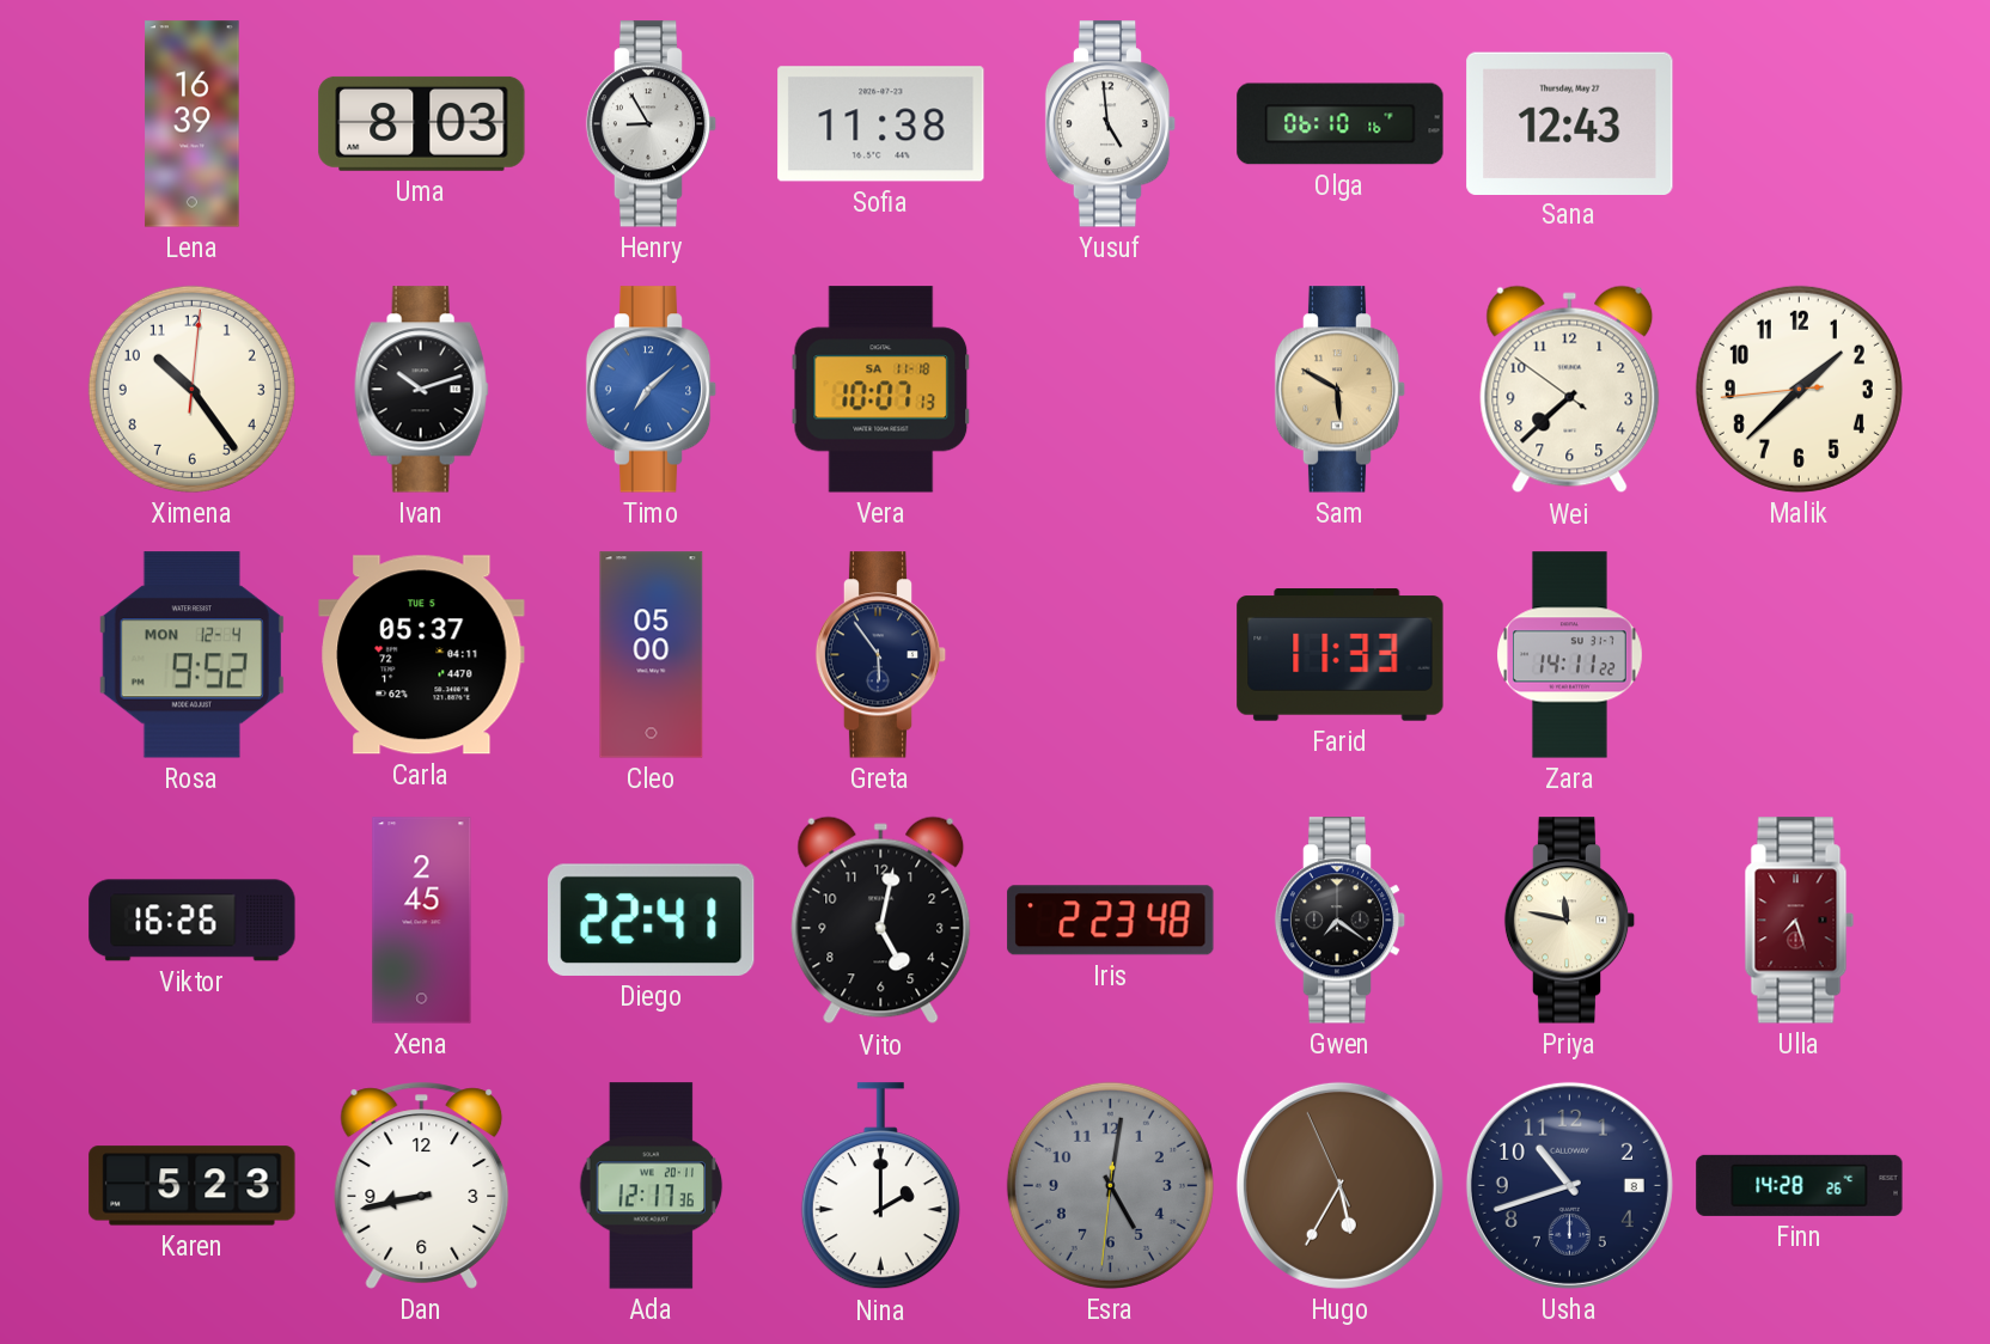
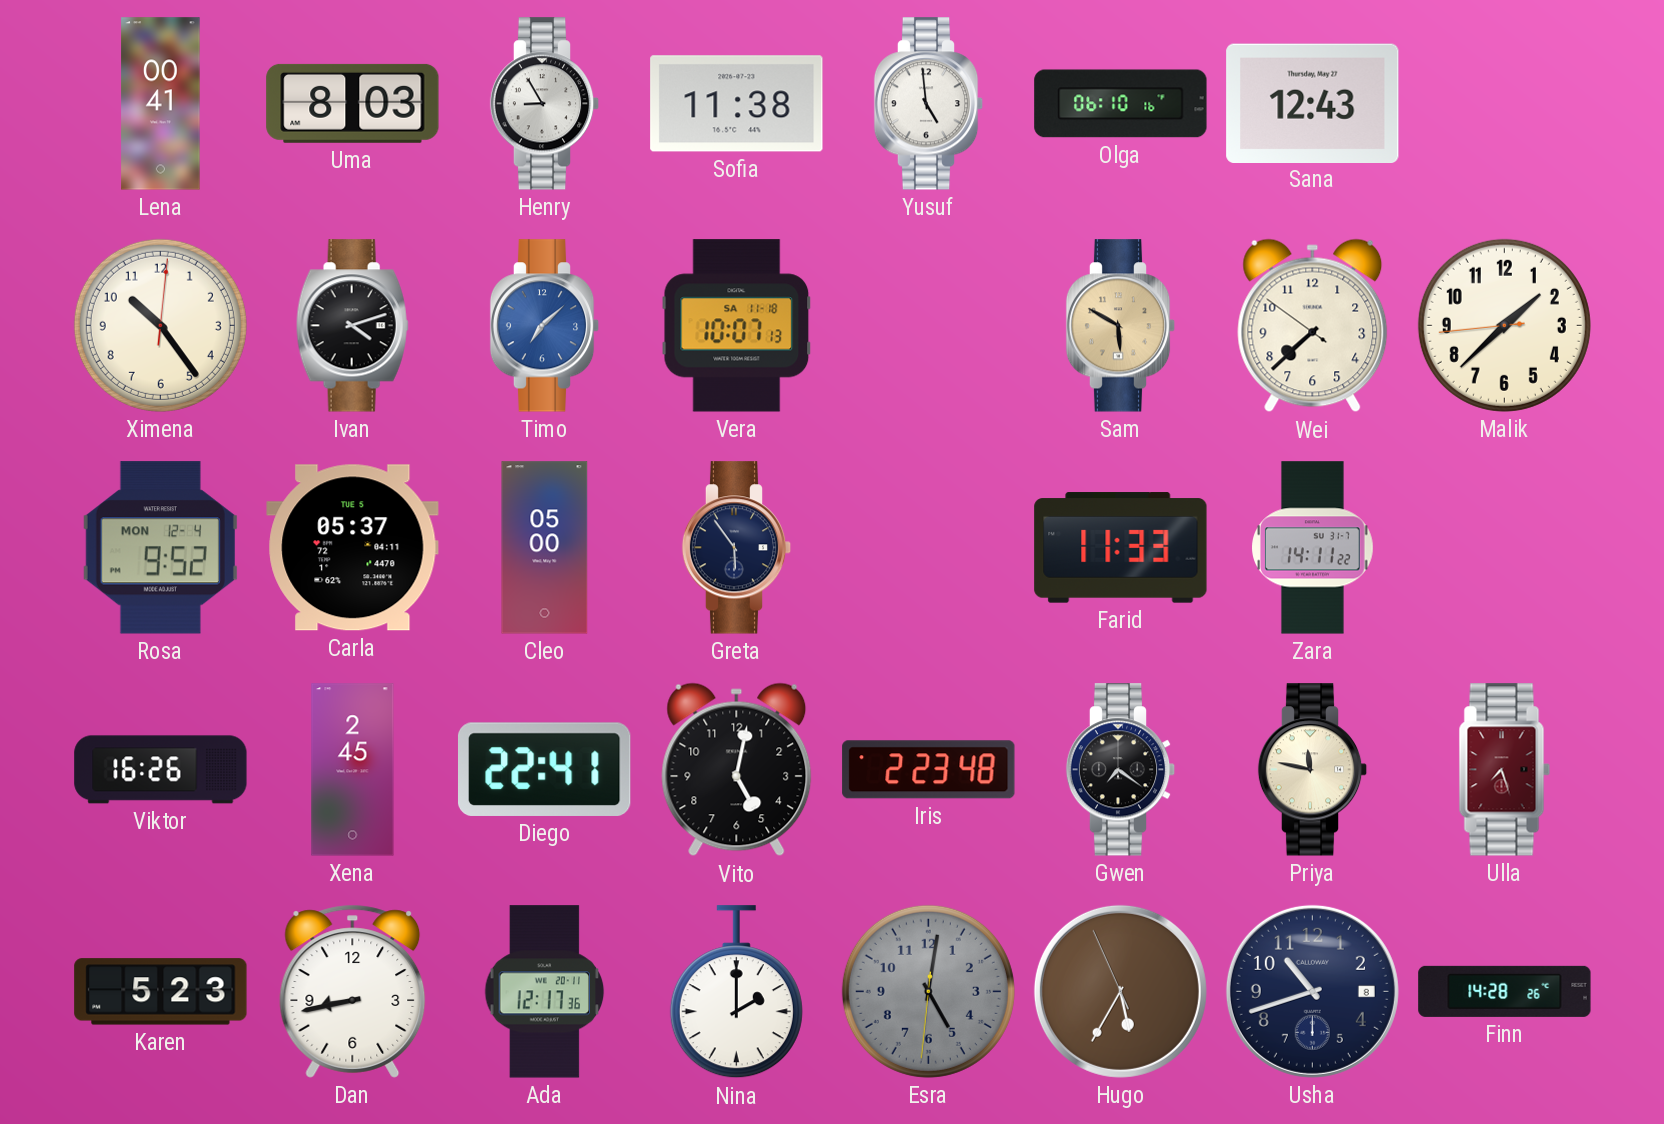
Lena: 16:39 -> 00:41 (161, 104)
Ivan: 10:12 -> 4:12 (352, 326)
